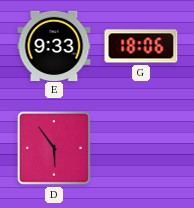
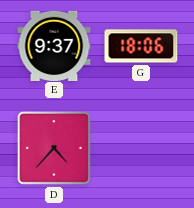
E: 9:33 -> 9:37 (54, 45)
D: 5:54 -> 4:37 (54, 148)
